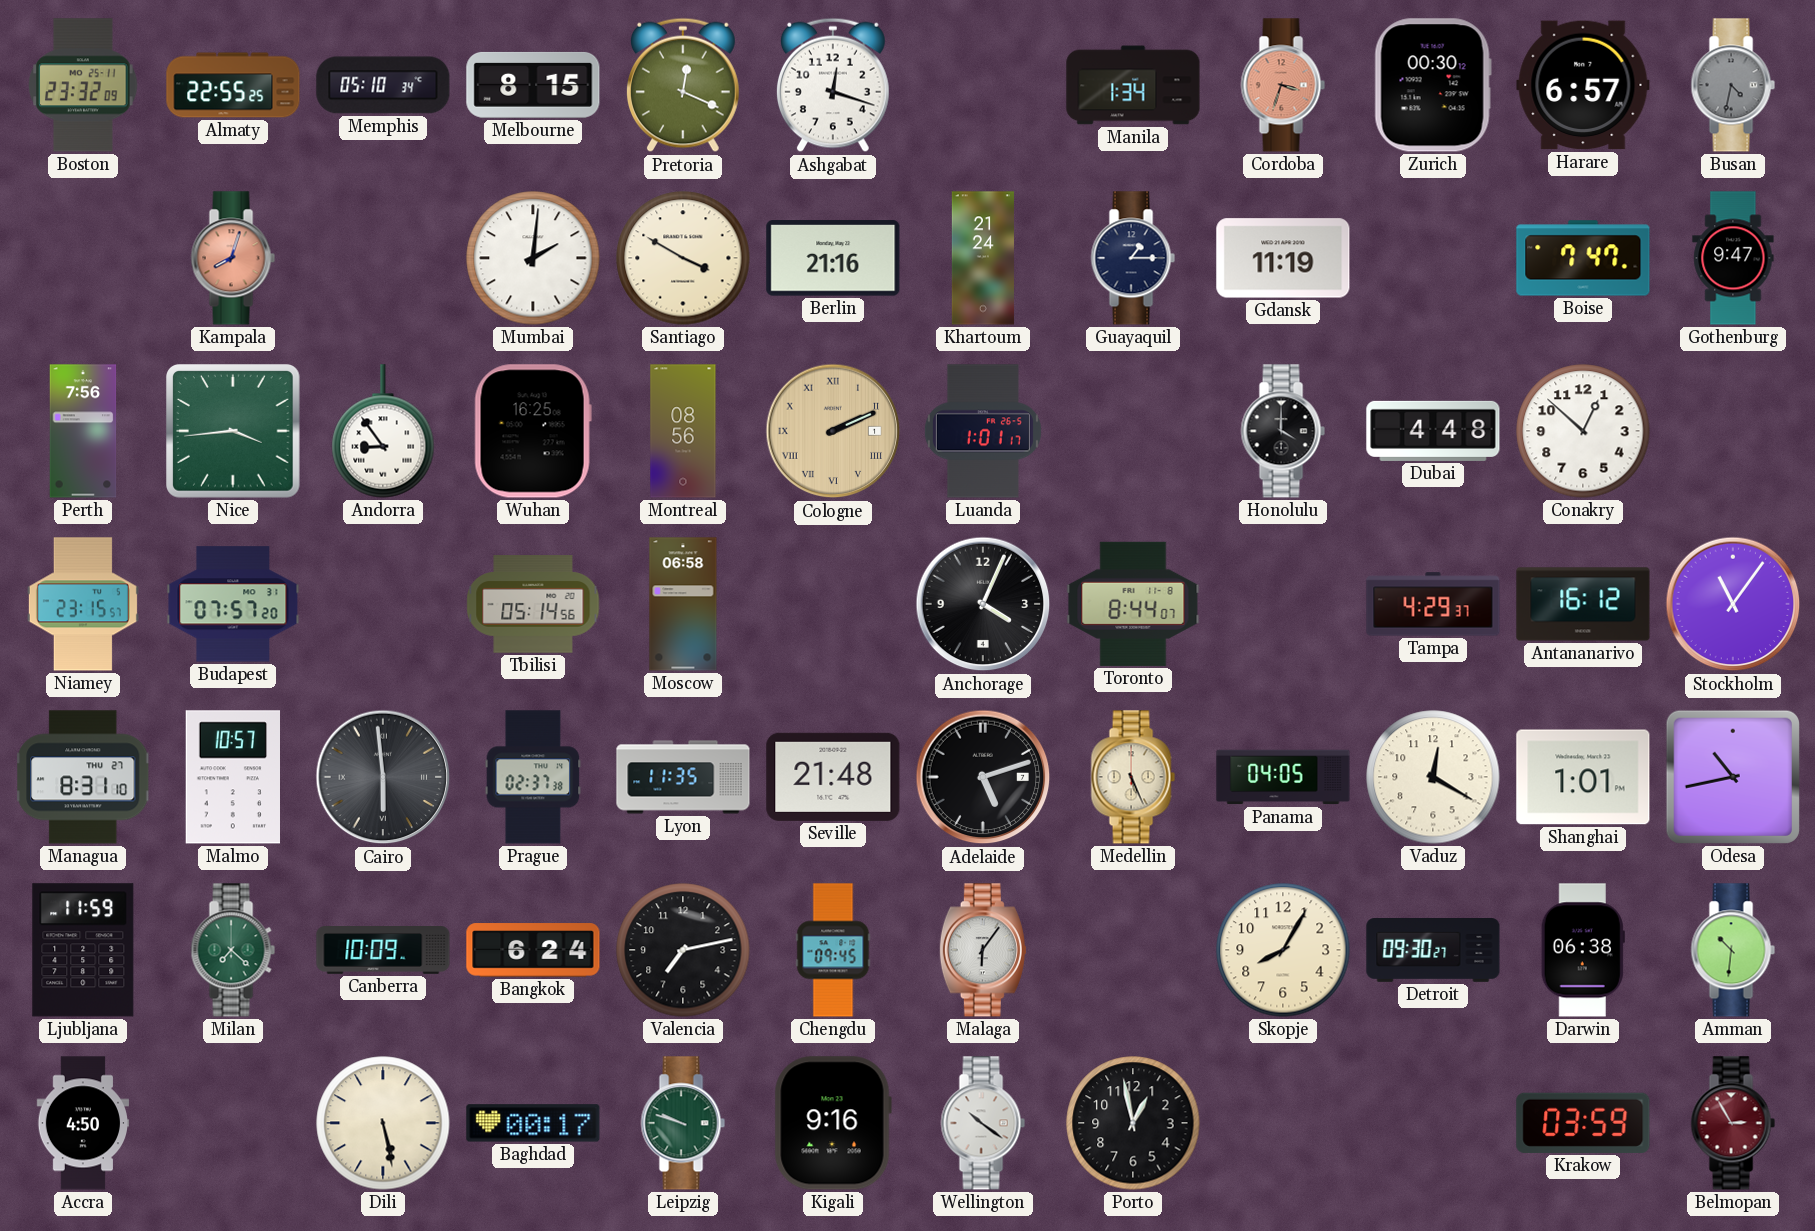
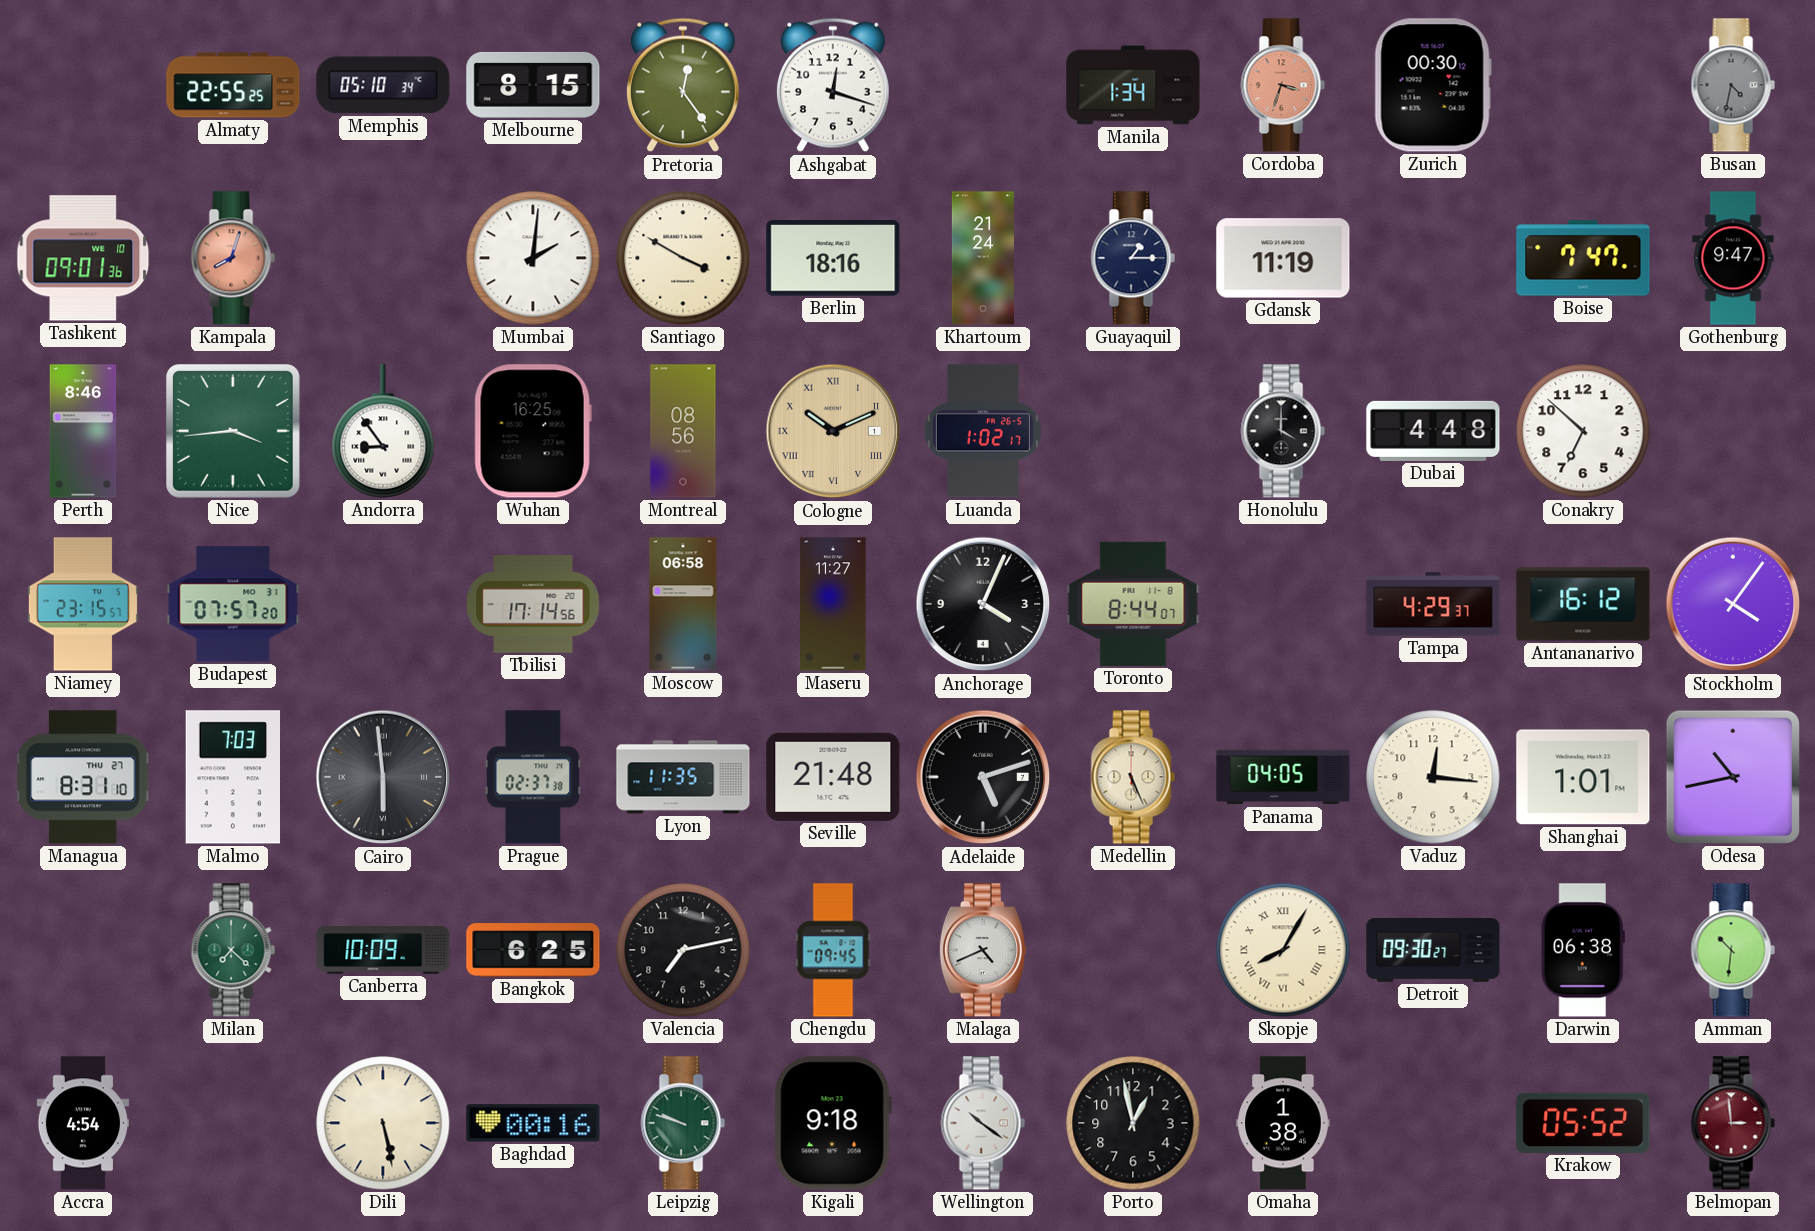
Boston: 23:32 -> none (83, 85)
Pretoria: 12:19 -> 12:24 (683, 85)
Harare: 6:57 -> none (1583, 85)
Tashkent: none -> 09:01 (83, 258)
Berlin: 21:16 -> 18:16 (833, 258)
Perth: 7:56 -> 8:46 (83, 431)
Cologne: 2:11 -> 10:11 (833, 431)
Luanda: 1:01 -> 1:02 (983, 431)
Conakry: 12:52 -> 6:52 (1583, 431)
Tbilisi: 05:14 -> 17:14 (533, 604)
Maseru: none -> 11:27 (833, 604)
Stockholm: 11:06 -> 4:06 (1733, 604)
Malmo: 10:57 -> 7:03 (232, 777)
Vaduz: 12:20 -> 12:16 (1433, 777)
Ljubljana: 11:59 -> none (83, 950)
Bangkok: 6:24 -> 6:25 (533, 950)
Malaga: 6:06 -> 4:41 (983, 950)
Skopje numerals: Arabic -> Roman (1283, 950)
Accra: 4:50 -> 4:54 (82, 1123)
Baghdad: 00:17 -> 00:16 (533, 1123)
Kigali: 9:16 -> 9:18 (833, 1123)
Omaha: none -> 1:38 (1283, 1123)
Krakow: 03:59 -> 05:52 (1583, 1123)
Belmopan: 2:55 -> 2:59 (1733, 1123)
